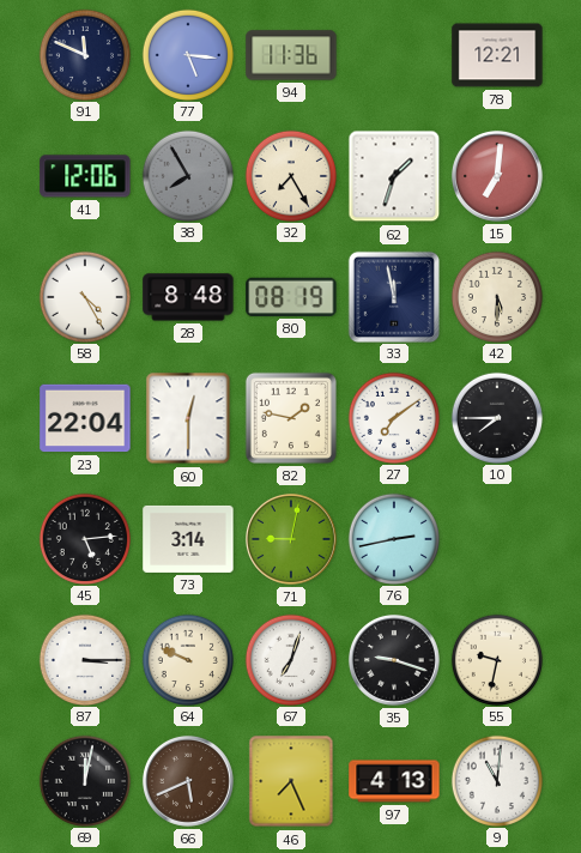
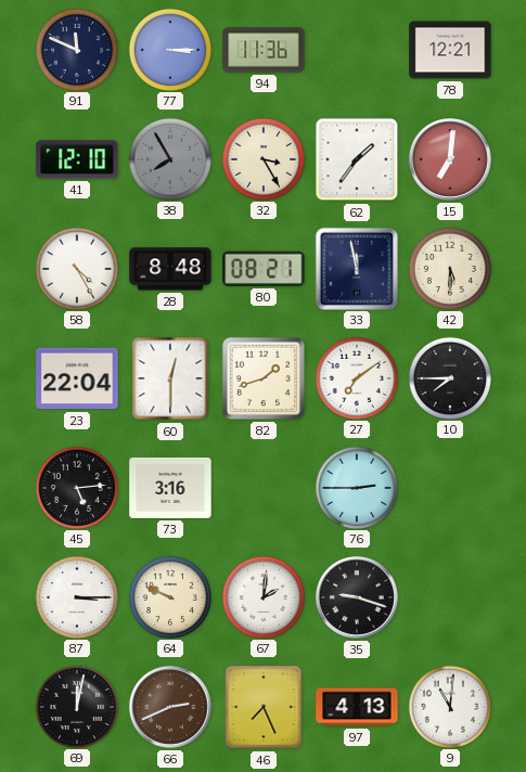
77: 5:16 -> 3:15 (169, 49)
41: 12:06 -> 12:10 (77, 159)
32: 7:25 -> 3:25 (262, 158)
62: 1:33 -> 1:36 (357, 159)
80: 08:19 -> 08:21 (264, 269)
82: 1:47 -> 1:42 (264, 378)
73: 3:14 -> 3:16 (170, 488)
71: 9:02 -> none (291, 539)
76: 2:43 -> 2:45 (356, 487)
67: 7:03 -> 2:01 (262, 596)
55: 9:32 -> none (496, 659)
66: 5:41 -> 2:41 (170, 707)
